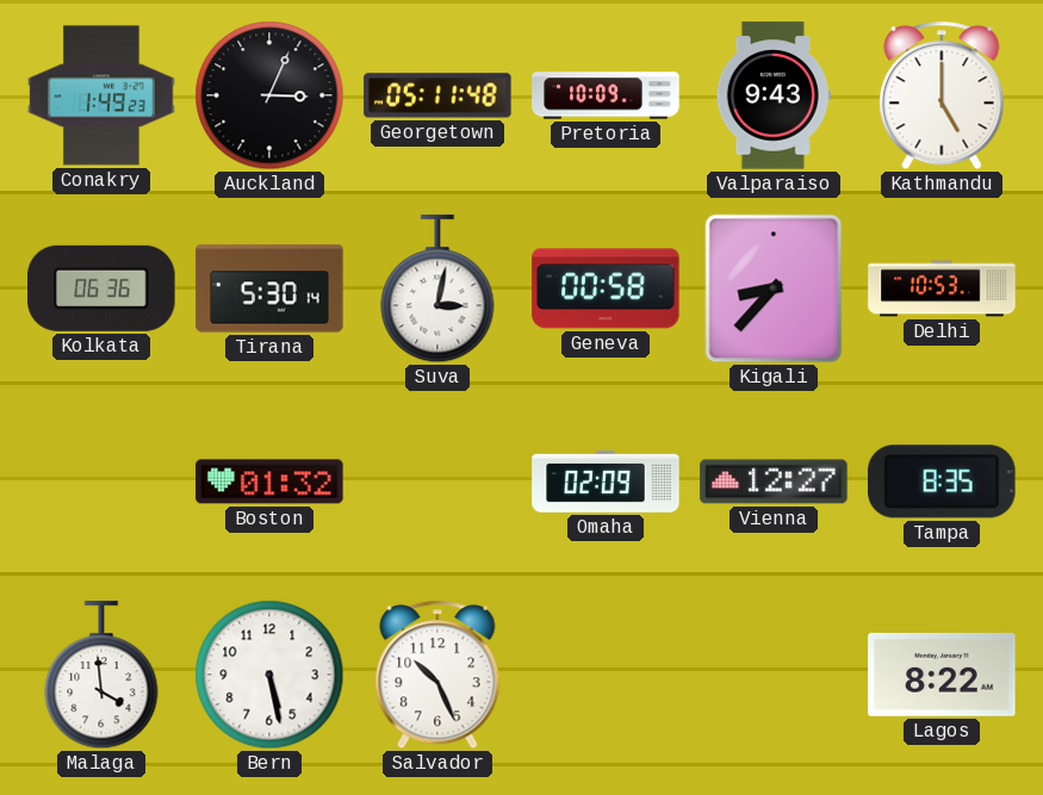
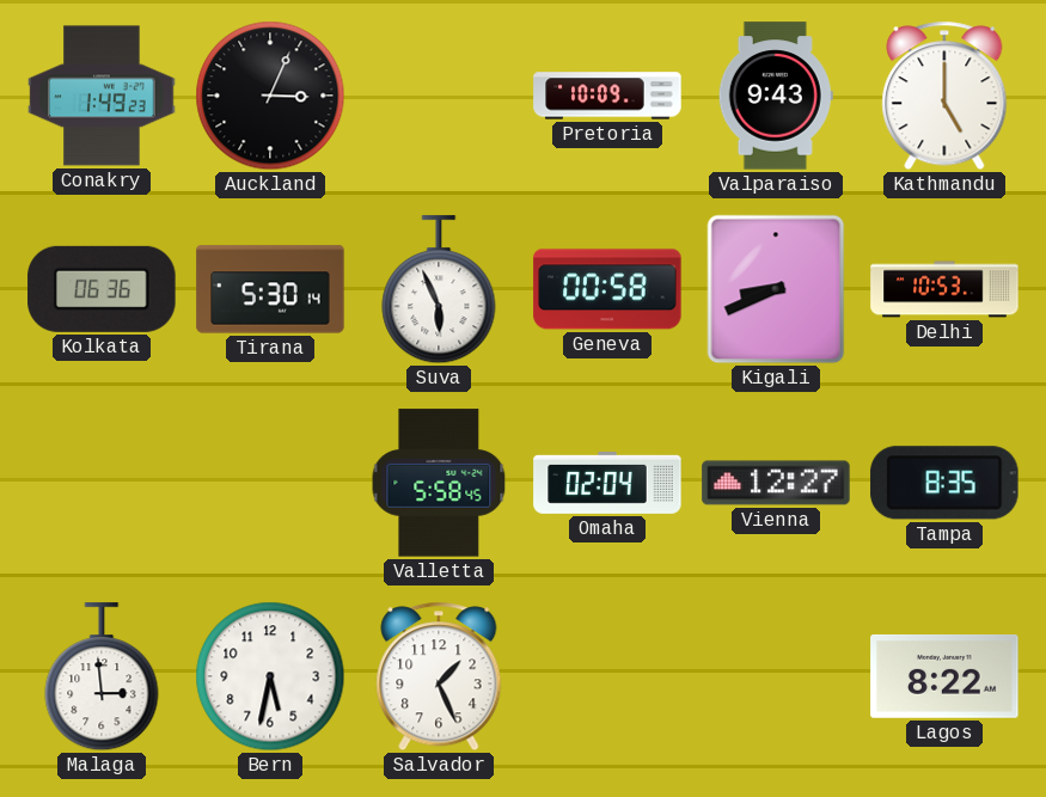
Georgetown: 05:11 -> none (437, 95)
Suva: 3:02 -> 5:56 (439, 290)
Kigali: 8:37 -> 8:41 (776, 289)
Boston: 01:32 -> none (269, 482)
Valletta: none -> 5:58 (439, 483)
Omaha: 02:09 -> 02:04 (607, 483)
Malaga: 3:59 -> 2:59 (102, 678)
Bern: 5:28 -> 5:32 (270, 676)
Salvador: 10:26 -> 1:26 (439, 676)
